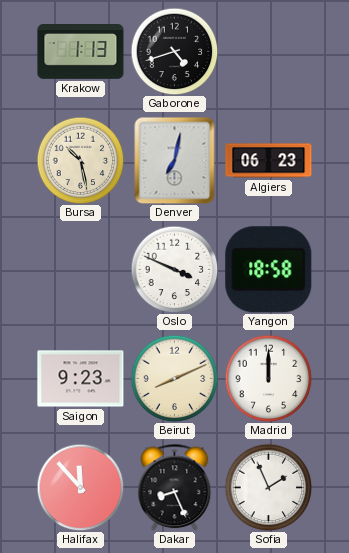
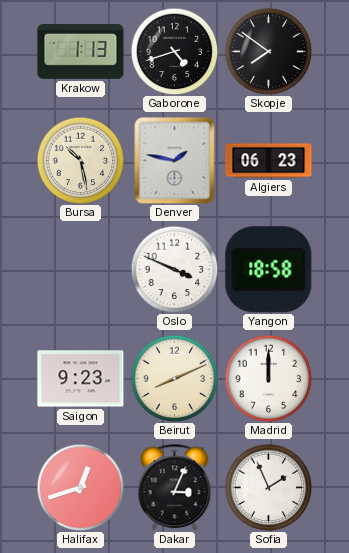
Skopje: none -> 7:51 (268, 51)
Denver: 7:02 -> 1:47 (175, 160)
Halifax: 11:53 -> 12:42 (80, 487)
Dakar: 8:26 -> 3:04 (175, 487)
